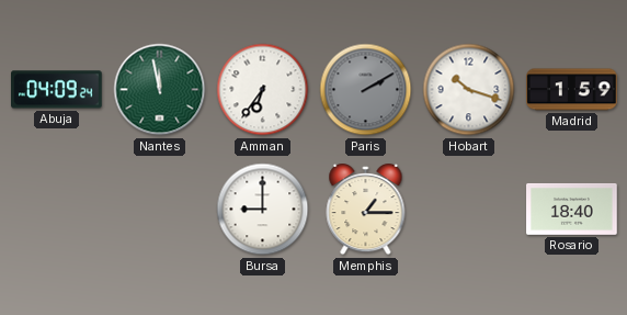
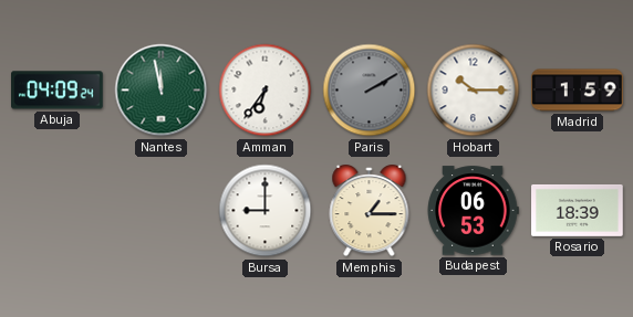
Hobart: 10:18 -> 10:15 (474, 91)
Budapest: none -> 06:53 (473, 211)
Rosario: 18:40 -> 18:39 (578, 210)
